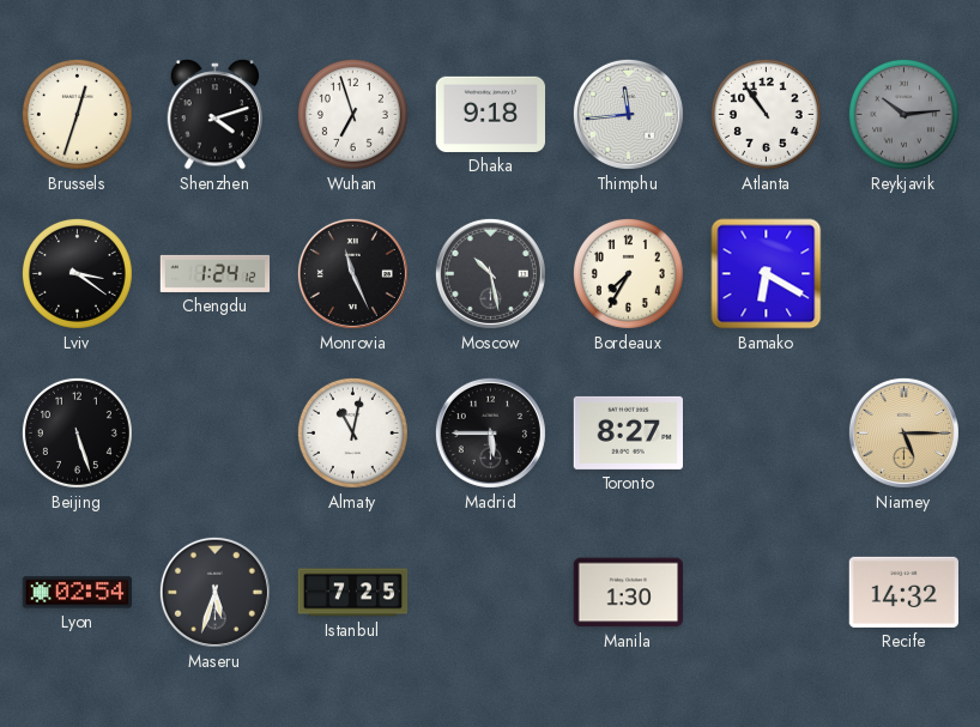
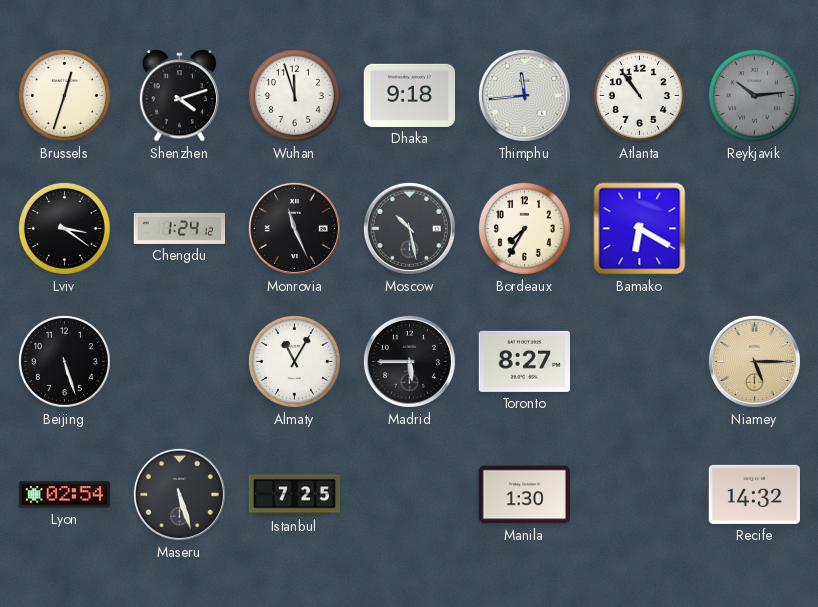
Wuhan: 6:57 -> 11:57 (294, 95)
Almaty: 11:02 -> 11:05 (294, 361)
Maseru: 5:33 -> 5:27 (179, 494)
